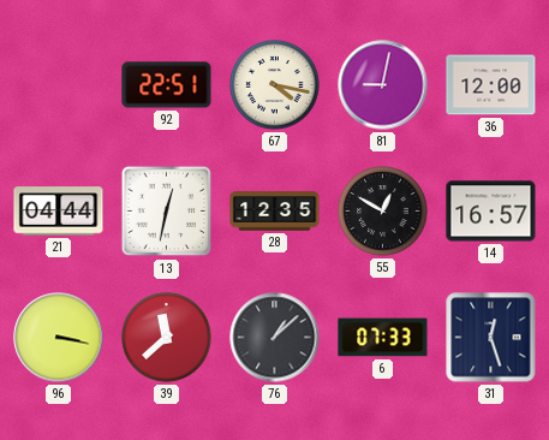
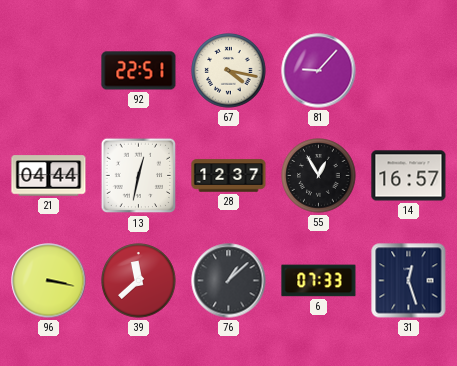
81: 9:02 -> 9:07 (319, 71)
36: 12:00 -> none (491, 85)
28: 12:35 -> 12:37 (229, 176)
55: 12:50 -> 12:55 (319, 176)
